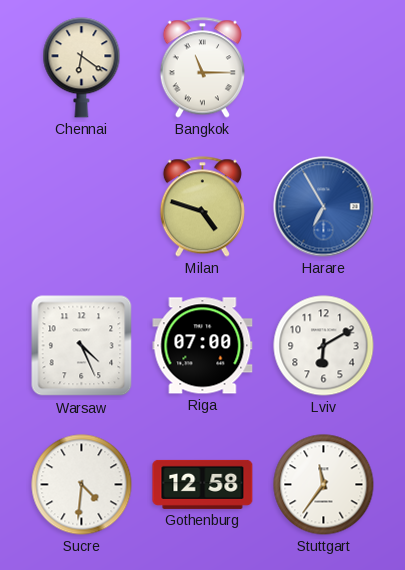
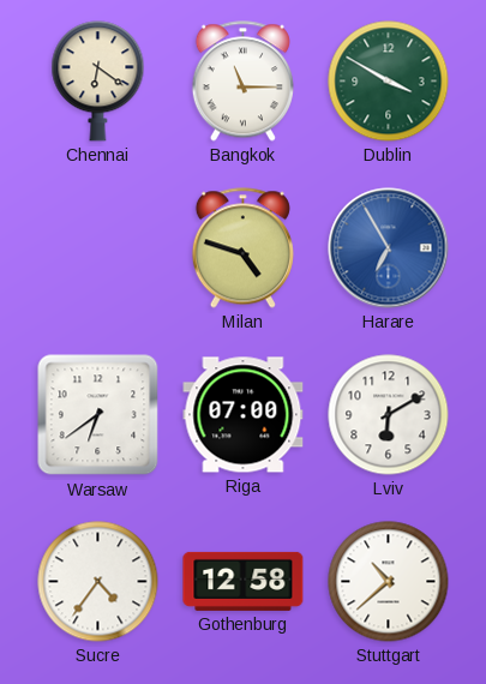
Dublin: none -> 3:50 (389, 82)
Warsaw: 4:26 -> 6:39 (98, 415)
Sucre: 4:31 -> 4:36 (98, 582)
Stuttgart: 11:36 -> 10:38 (389, 582)
